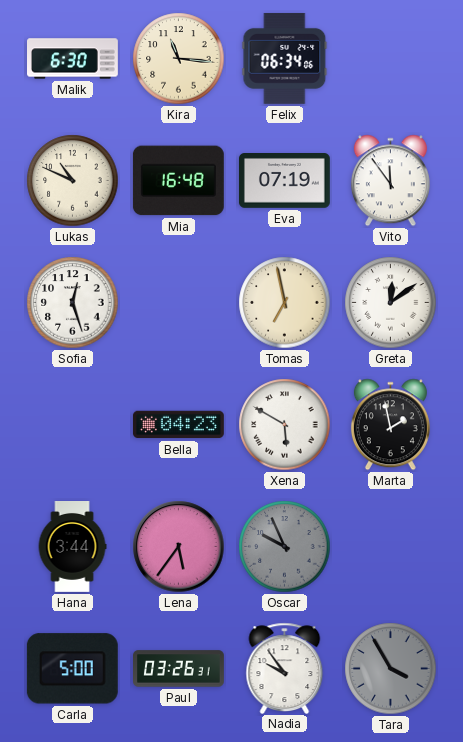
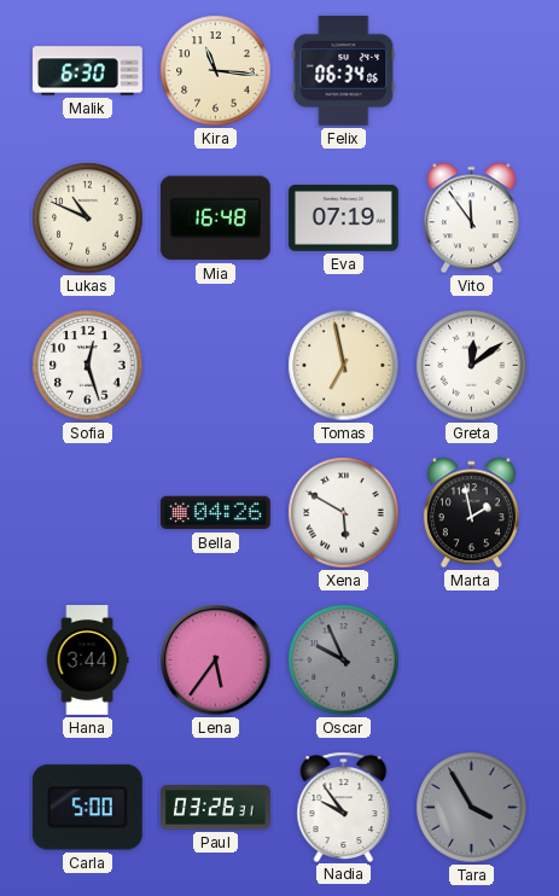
Bella: 04:23 -> 04:26 (215, 513)
